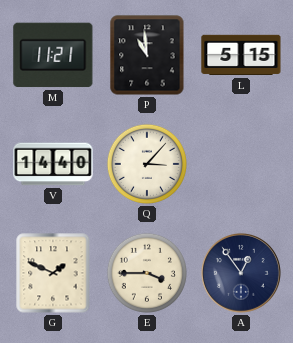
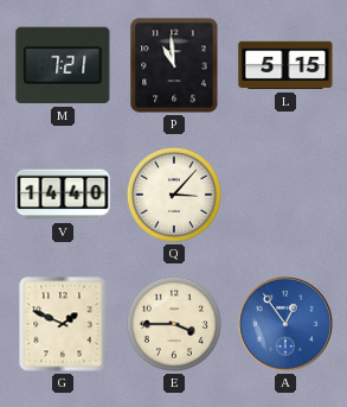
M: 11:21 -> 7:21 (63, 65)
A dial: navy -> blue (285, 324)
